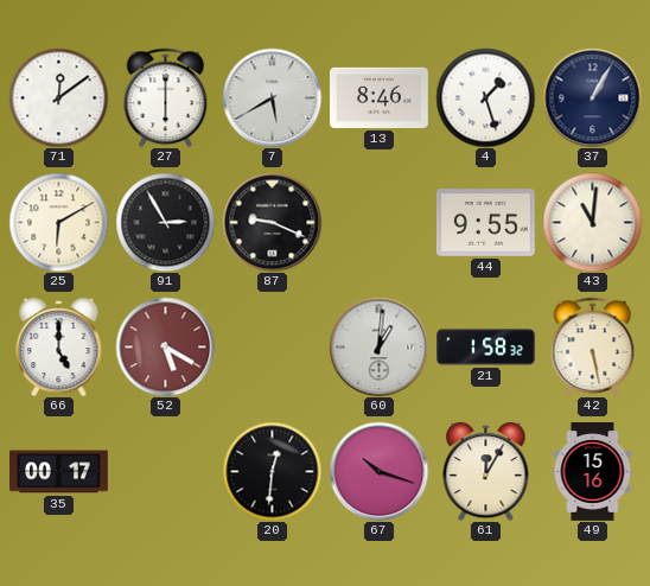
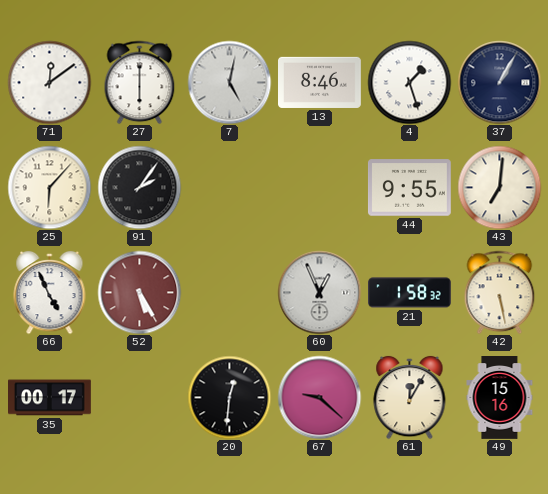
7: 5:40 -> 5:02 (229, 82)
25: 6:10 -> 6:07 (49, 187)
91: 2:55 -> 2:06 (139, 187)
87: 9:19 -> none (272, 222)
43: 11:01 -> 7:01 (499, 187)
66: 5:00 -> 4:56 (50, 292)
52: 5:20 -> 5:25 (139, 292)
60: 1:01 -> 12:56 (319, 292)
67: 10:18 -> 9:22 (319, 397)
